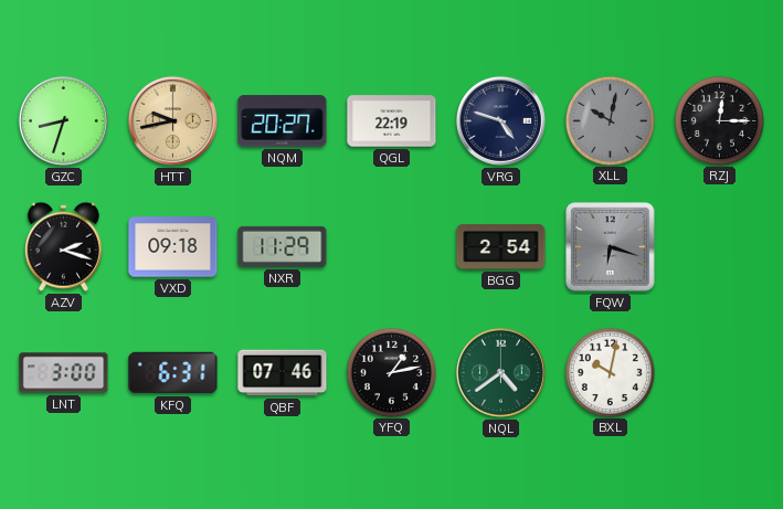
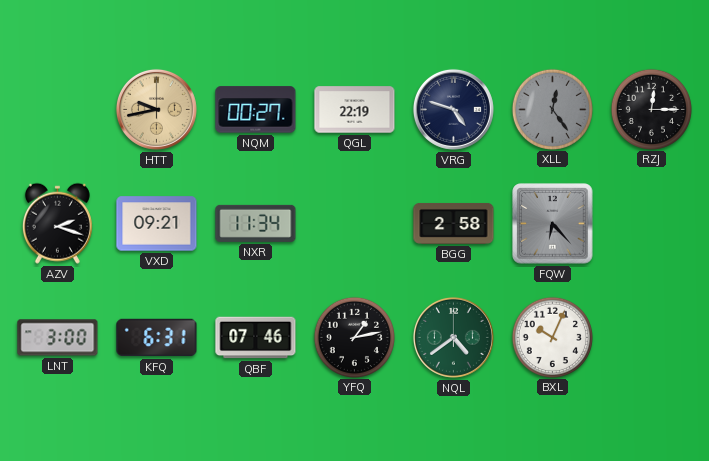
GZC: 8:33 -> none (63, 120)
NQM: 20:27 -> 00:27 (256, 110)
XLL: 10:02 -> 12:24 (552, 109)
VXD: 09:18 -> 09:21 (157, 224)
NXR: 11:29 -> 11:34 (256, 223)
BGG: 2:54 -> 2:58 (454, 223)
FQW: 6:18 -> 6:23 (553, 224)
BXL: 10:02 -> 10:04 (552, 337)
